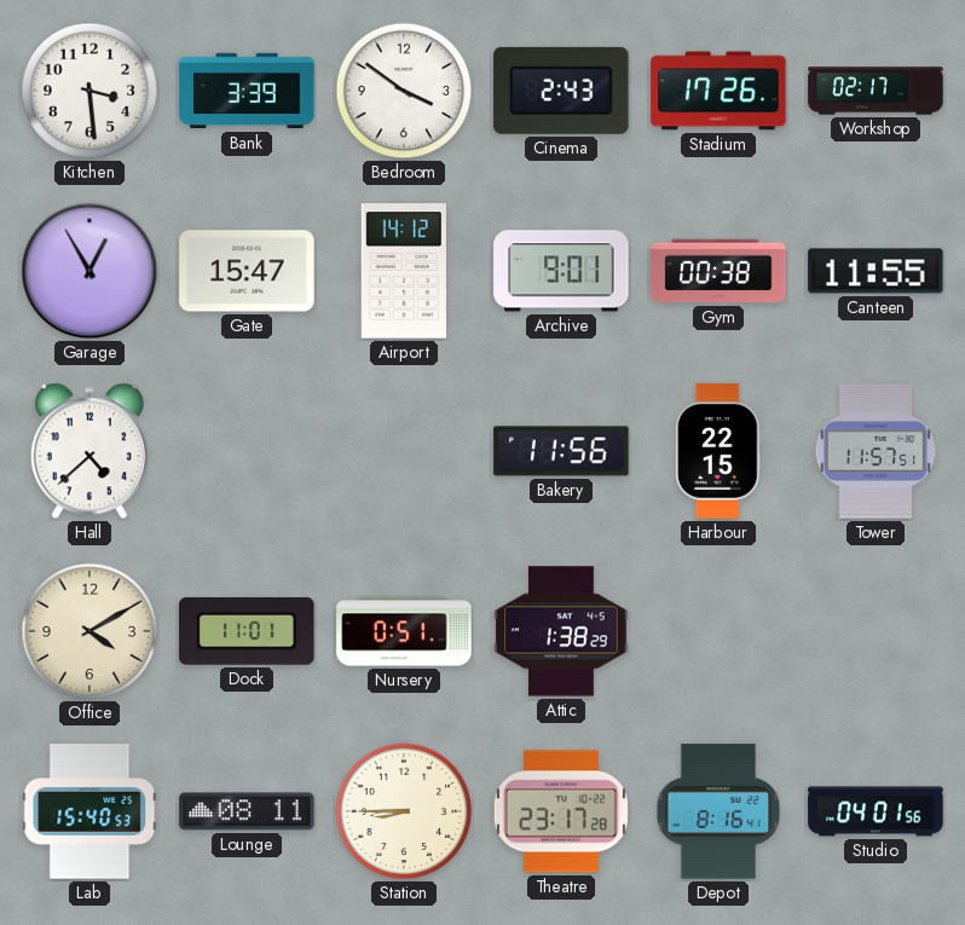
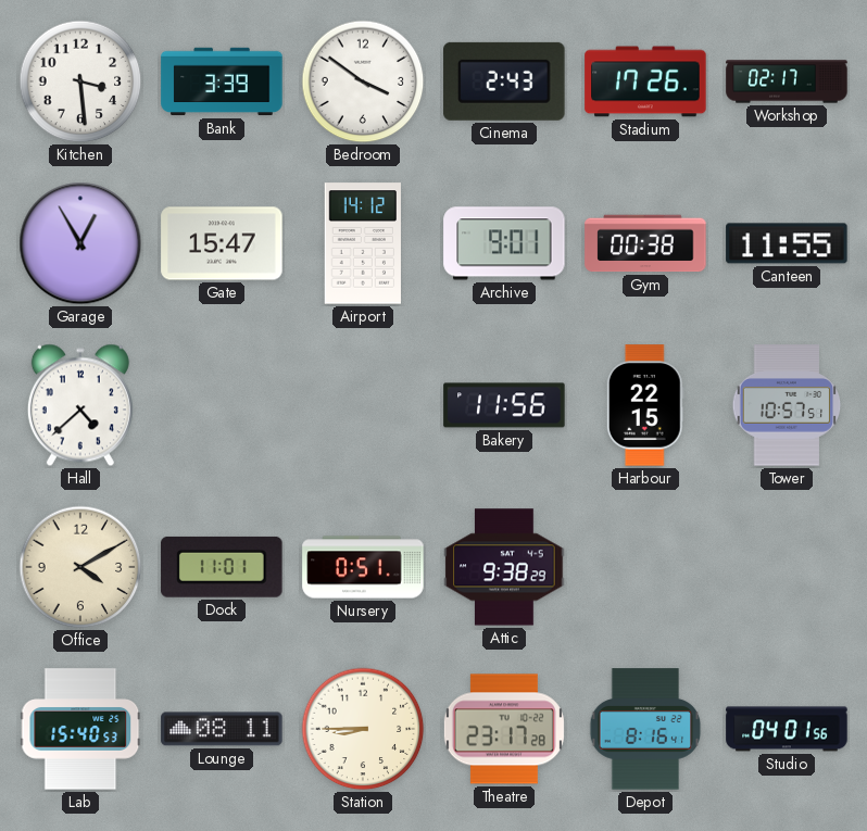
Tower: 11:57 -> 10:57 (787, 405)
Attic: 1:38 -> 9:38 (504, 567)
